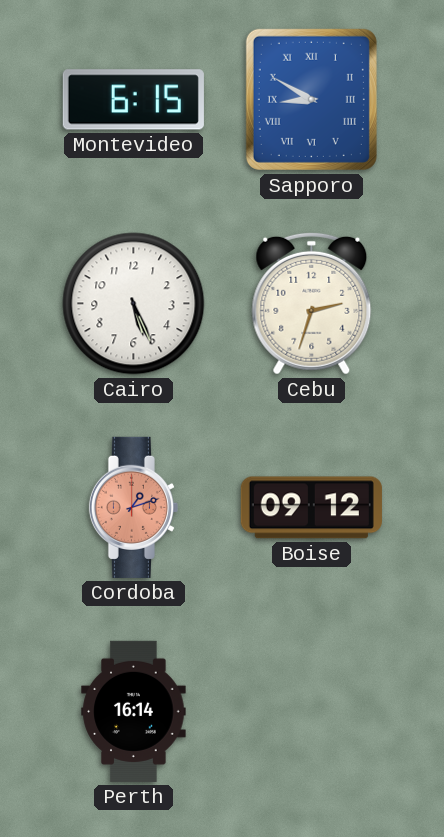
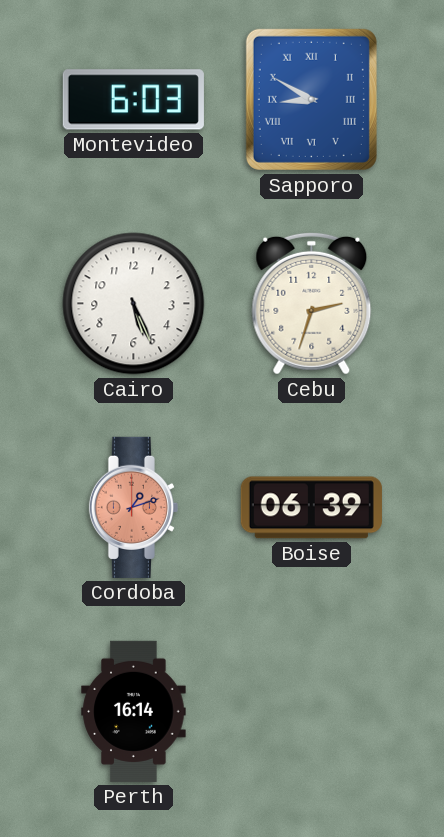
Montevideo: 6:15 -> 6:03 (133, 100)
Boise: 09:12 -> 06:39 (311, 508)
